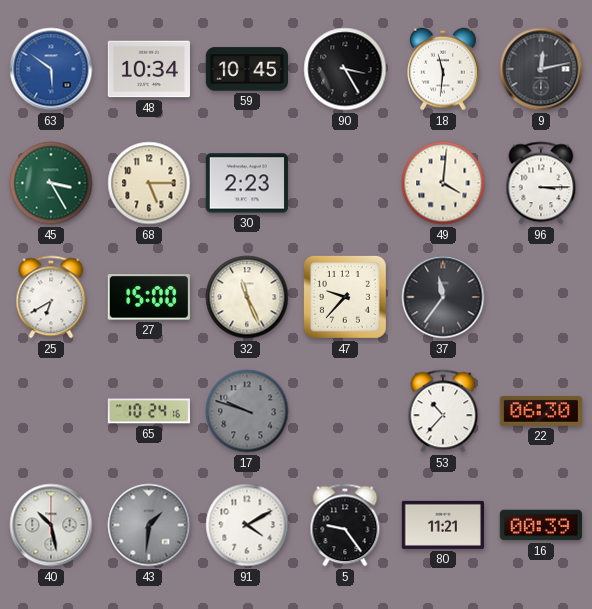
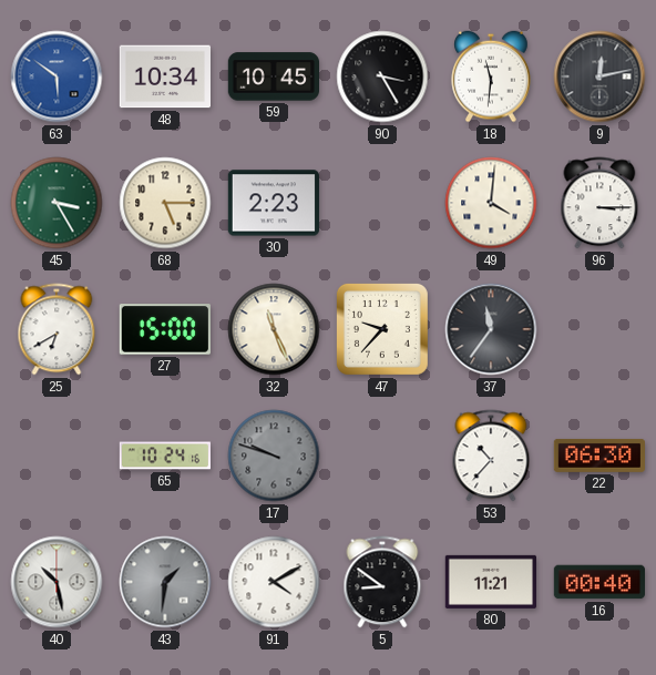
5: 9:24 -> 8:51 (382, 582)
16: 00:39 -> 00:40 (598, 582)
